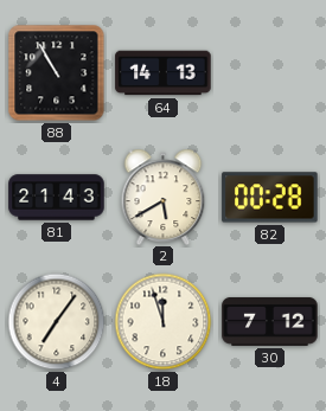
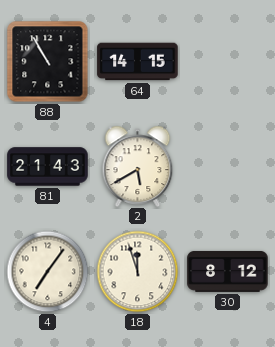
64: 14:13 -> 14:15 (138, 62)
82: 00:28 -> none (270, 198)
30: 7:12 -> 8:12 (228, 271)
